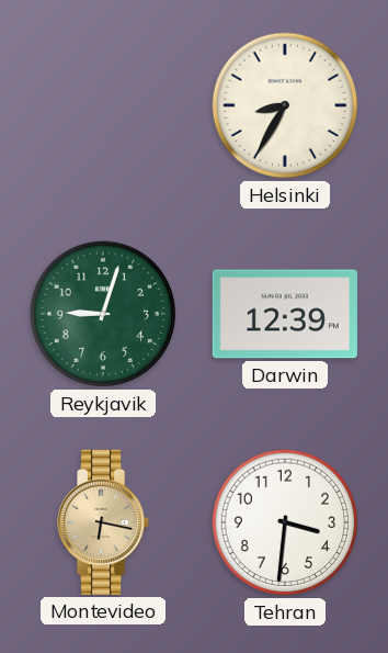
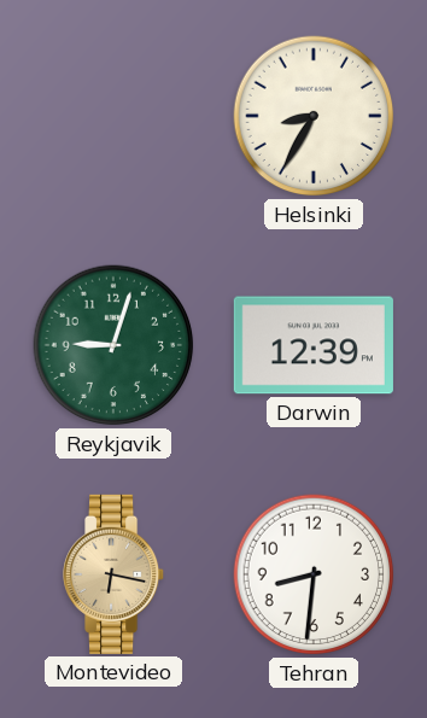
Tehran: 3:31 -> 8:31 (314, 574)
